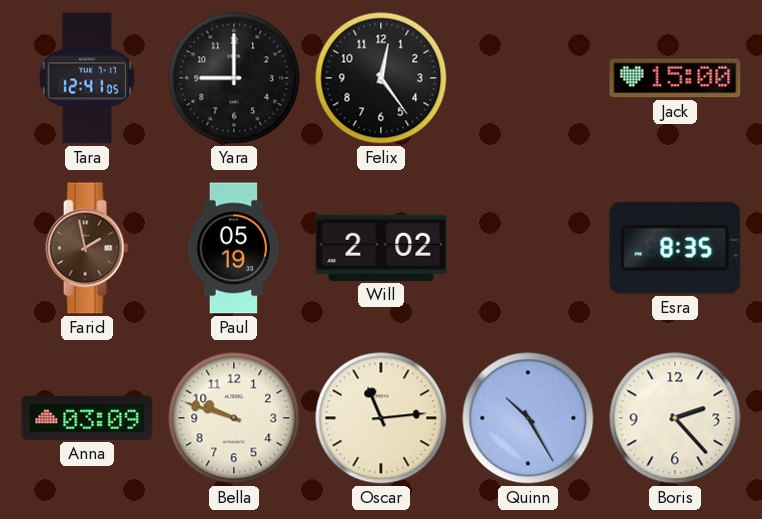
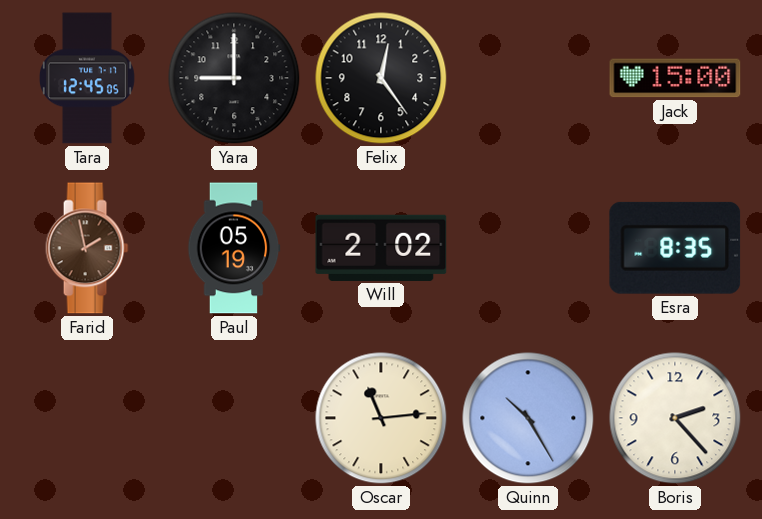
Tara: 12:41 -> 12:45 (87, 78)
Anna: 03:09 -> none (87, 418)
Bella: 9:48 -> none (234, 418)
